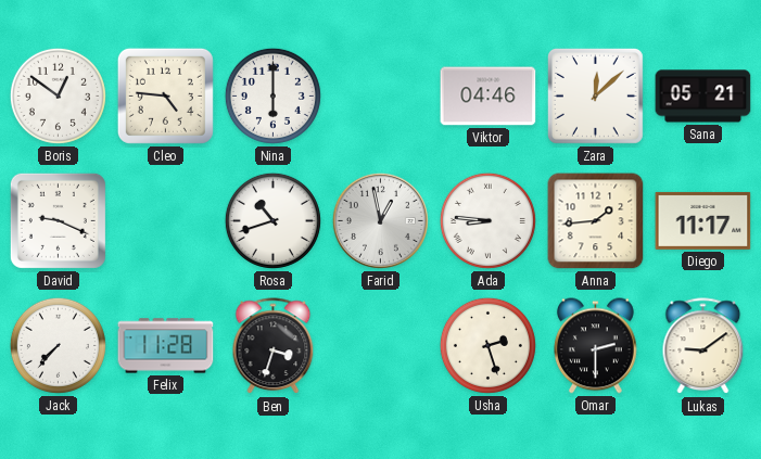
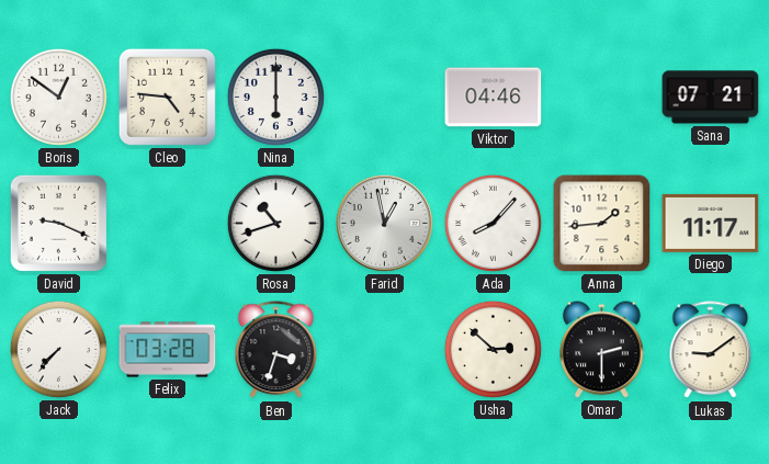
Zara: 12:08 -> none (595, 95)
Sana: 05:21 -> 07:21 (711, 98)
Ada: 8:46 -> 8:07 (493, 223)
Felix: 11:28 -> 03:28 (168, 350)
Usha: 2:27 -> 2:52 (493, 349)
